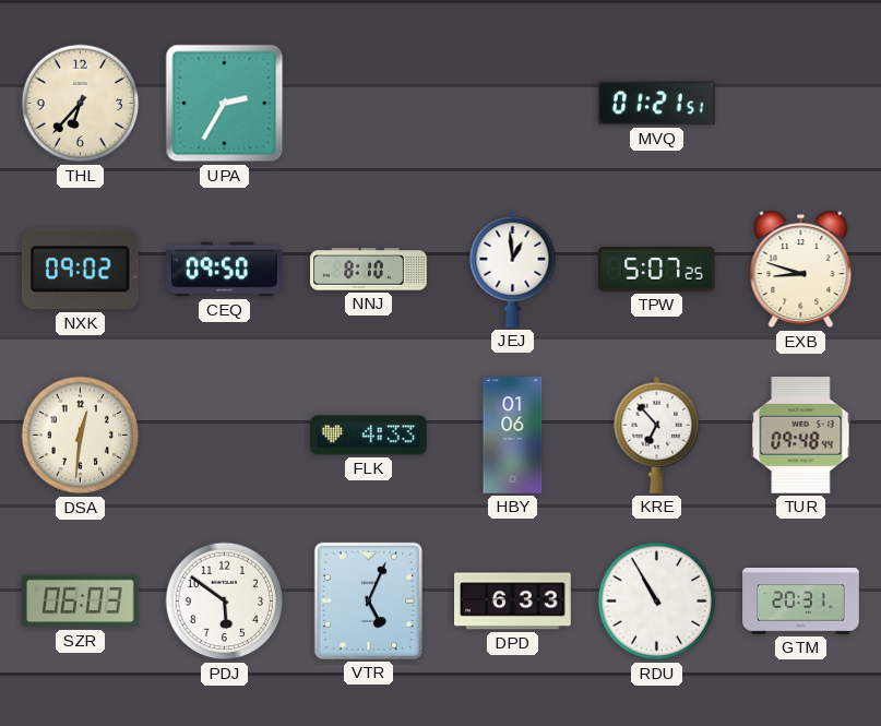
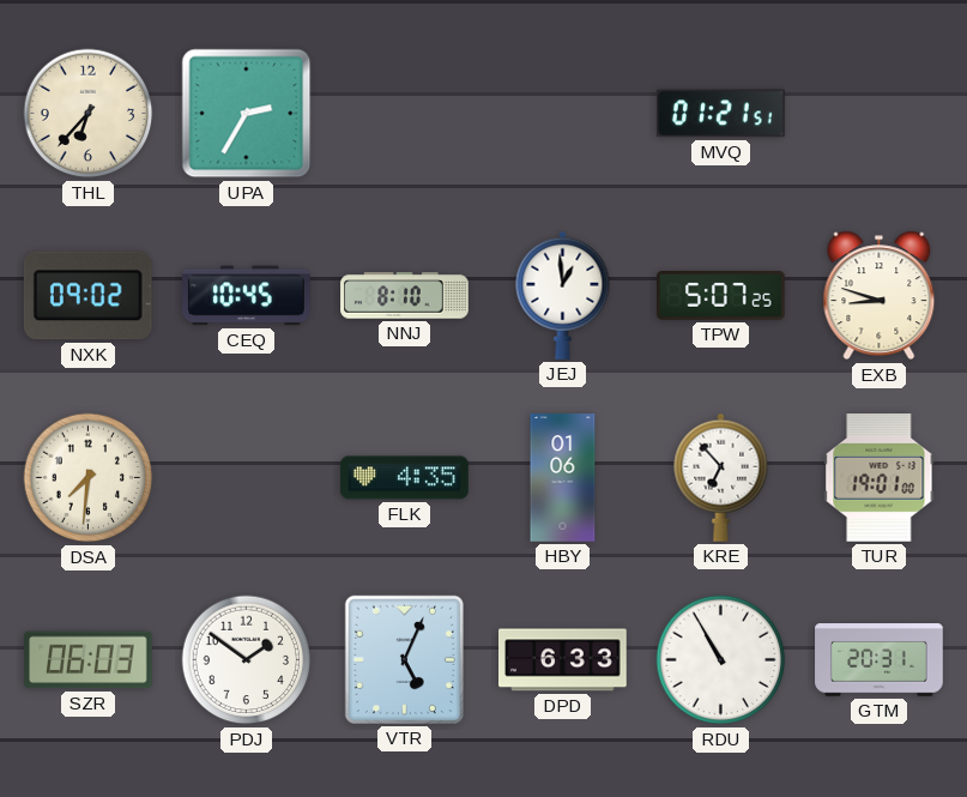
CEQ: 09:50 -> 10:45 (247, 296)
DSA: 12:31 -> 7:31 (89, 478)
FLK: 4:33 -> 4:35 (405, 478)
TUR: 09:48 -> 19:01 (880, 478)
PDJ: 5:51 -> 1:51 (247, 660)
